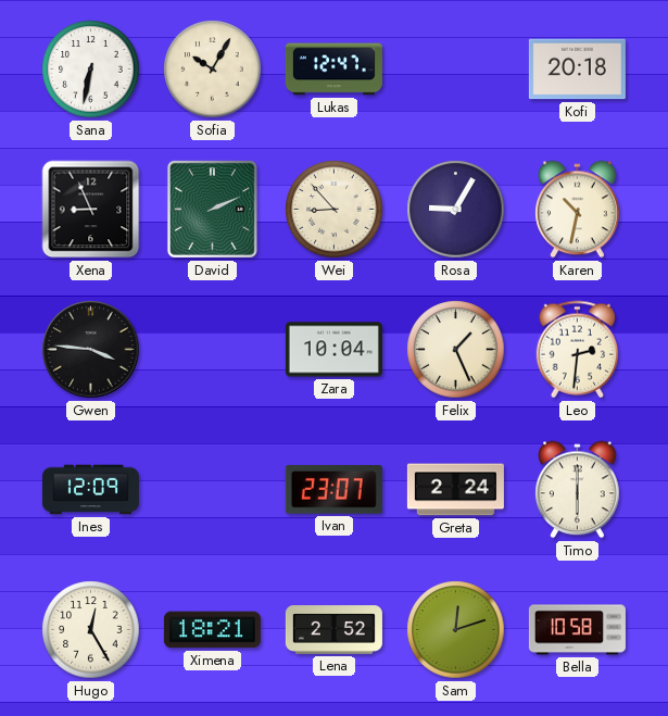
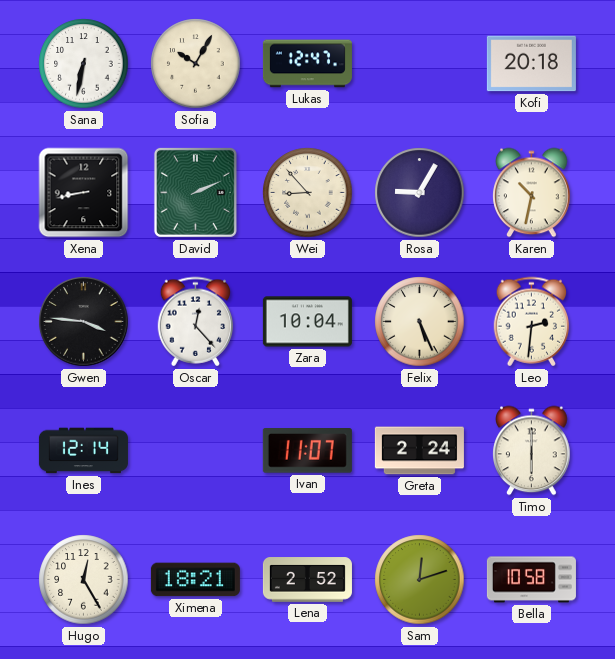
Xena: 8:56 -> 8:43 (84, 193)
Oscar: none -> 12:23 (196, 322)
Felix: 1:26 -> 5:26 (420, 322)
Ines: 12:09 -> 12:14 (83, 451)
Ivan: 23:07 -> 11:07 (307, 451)
